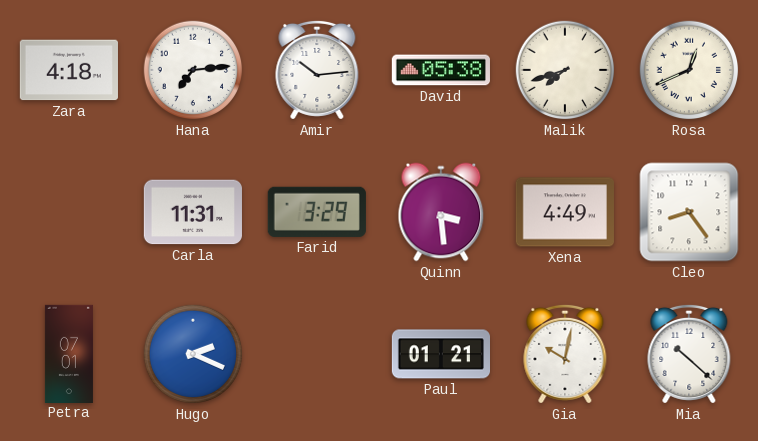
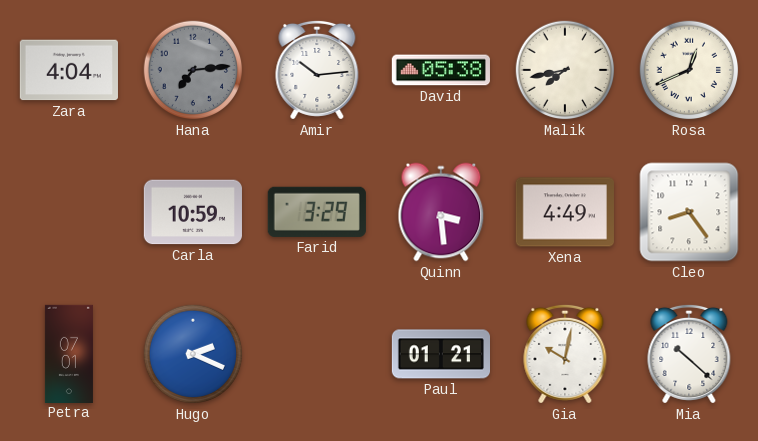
Zara: 4:18 -> 4:04 (69, 70)
Hana dial: white -> grey (193, 70)
Malik: 7:42 -> 7:43 (565, 70)
Carla: 11:31 -> 10:59 (193, 212)
